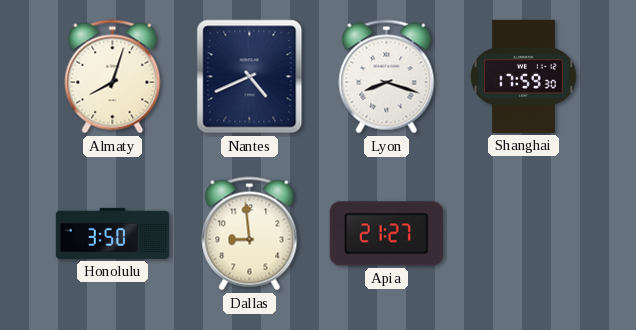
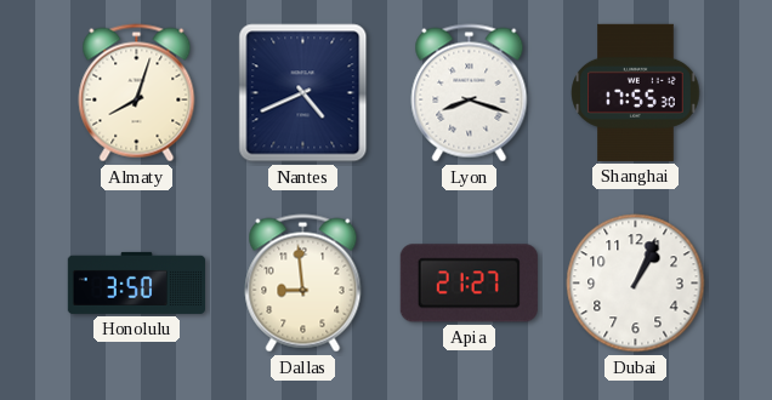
Shanghai: 17:59 -> 17:55 (636, 92)
Dubai: none -> 1:04 (636, 284)
